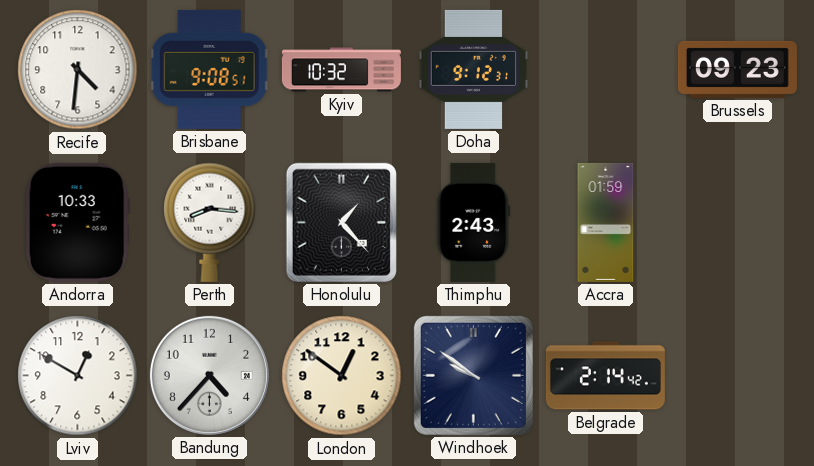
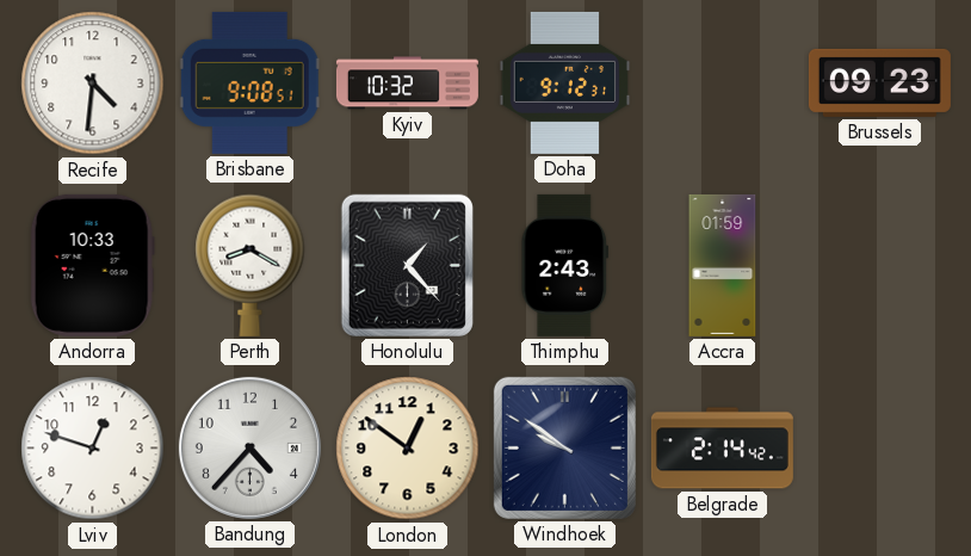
Perth: 8:16 -> 8:20 (251, 265)
Lviv: 12:50 -> 12:48 (93, 449)
